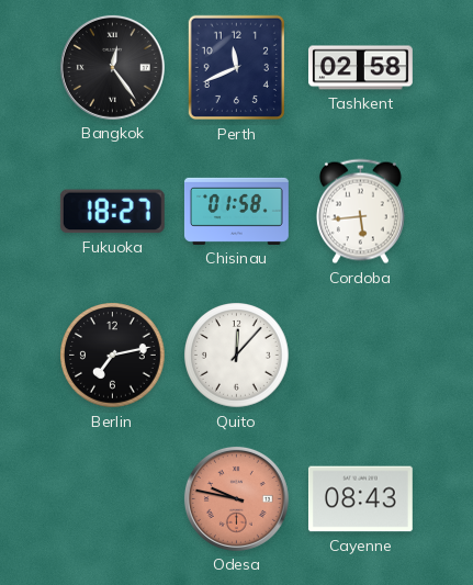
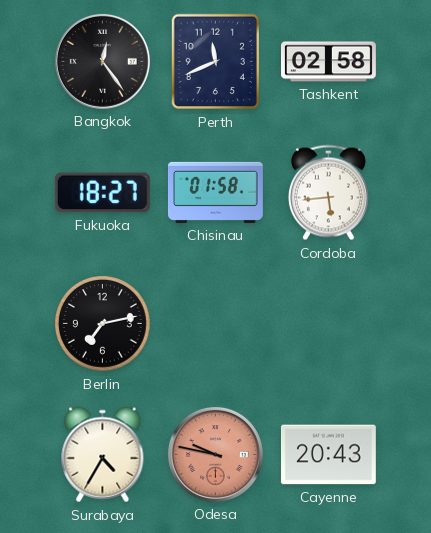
Quito: 12:07 -> none (237, 356)
Surabaya: none -> 4:35 (103, 455)
Cayenne: 08:43 -> 20:43 (328, 455)
